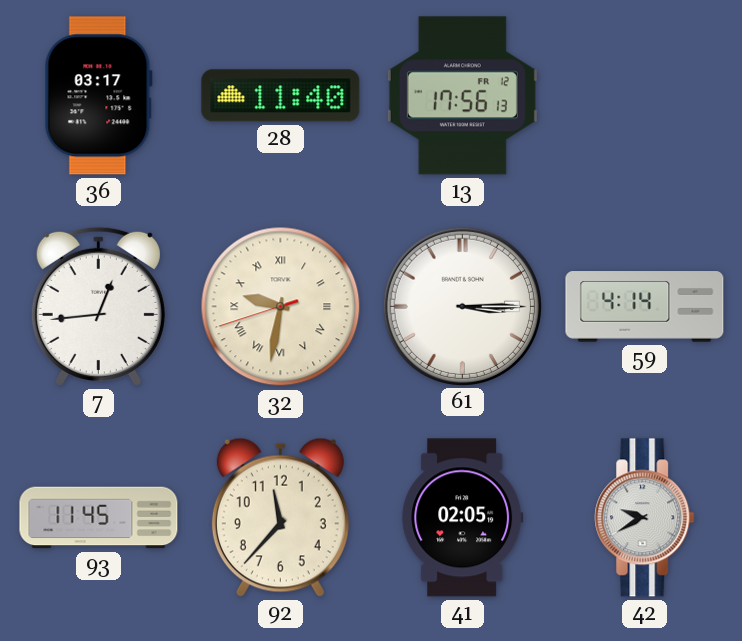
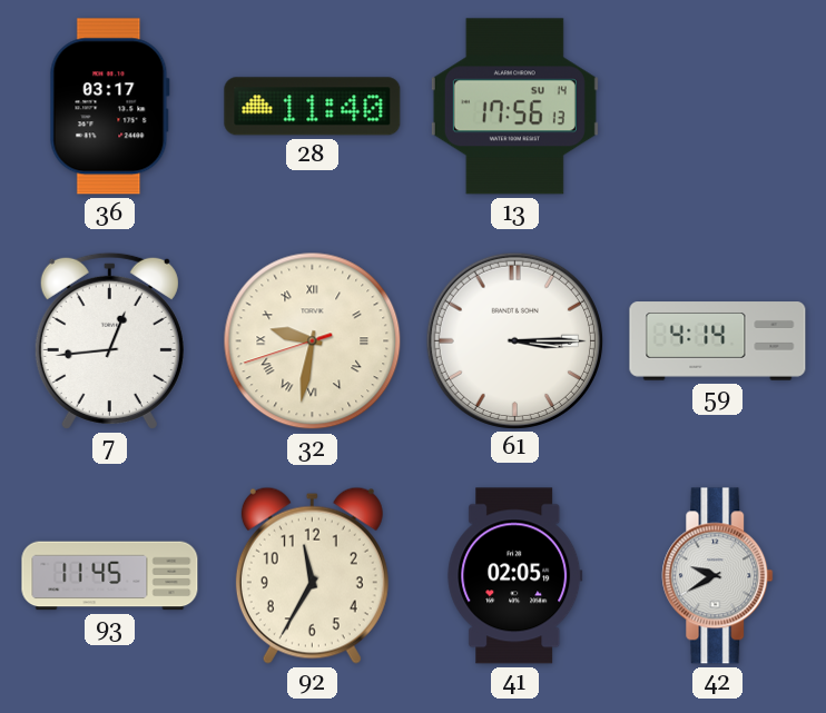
13 date: FR 12 -> SU 14 (514, 107)
92: 11:37 -> 11:35 (312, 575)
